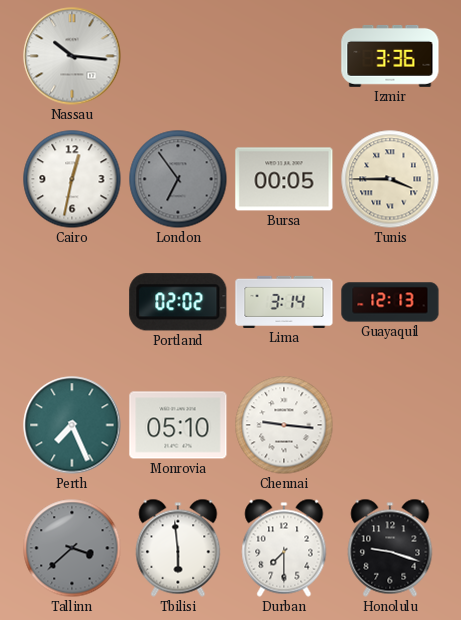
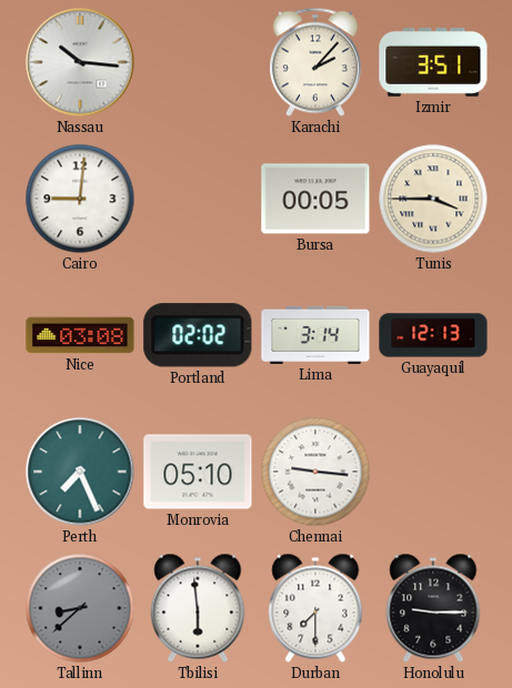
Karachi: none -> 2:07 (315, 62)
Izmir: 3:36 -> 3:51 (433, 62)
Cairo: 12:32 -> 9:01 (80, 199)
London: 6:54 -> none (178, 179)
Nice: none -> 03:08 (80, 335)
Tallinn: 3:38 -> 8:38 (80, 608)
Honolulu: 9:18 -> 9:15 (433, 608)
